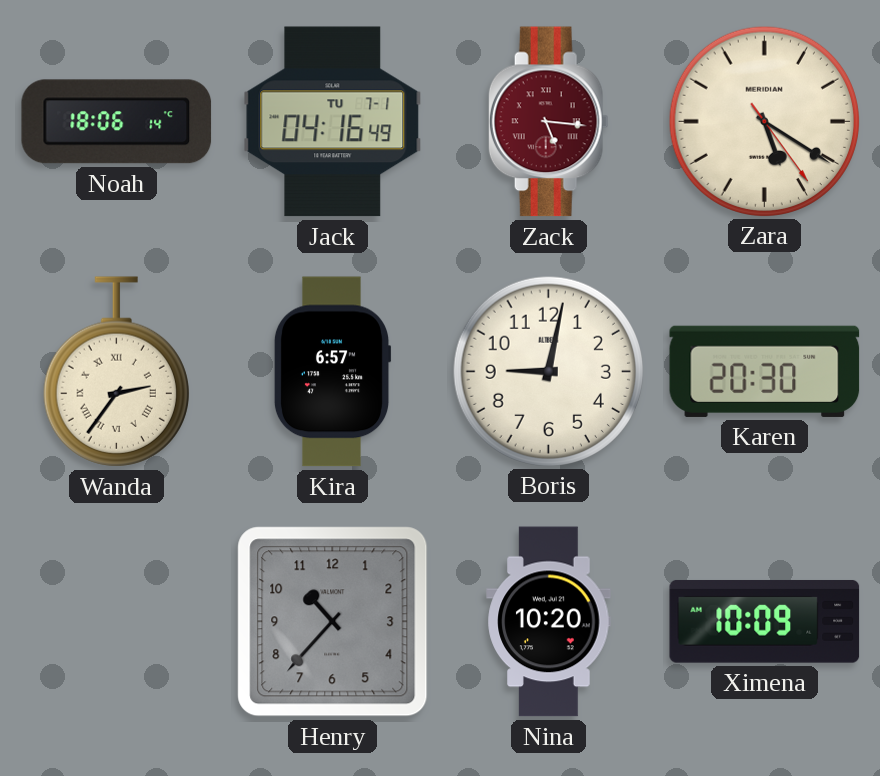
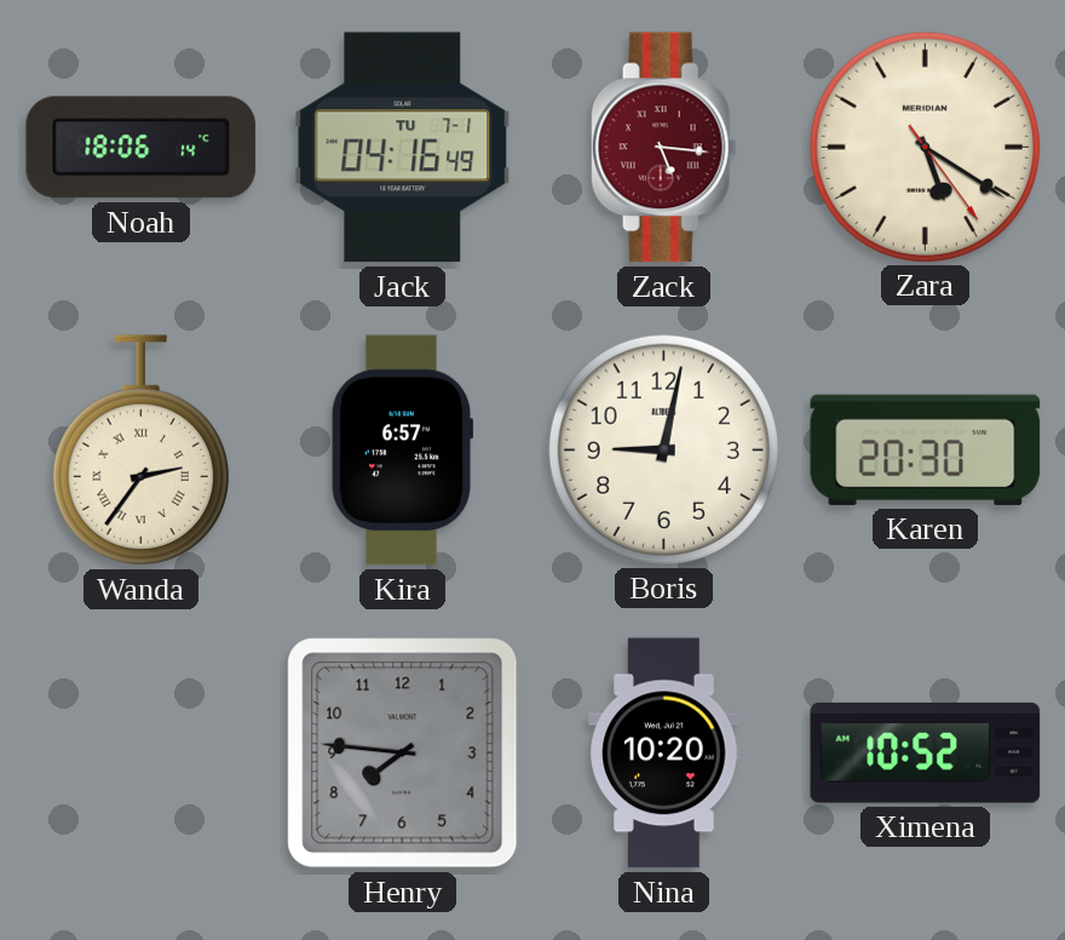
Henry: 10:37 -> 7:46 (403, 753)
Ximena: 10:09 -> 10:52 (926, 752)
